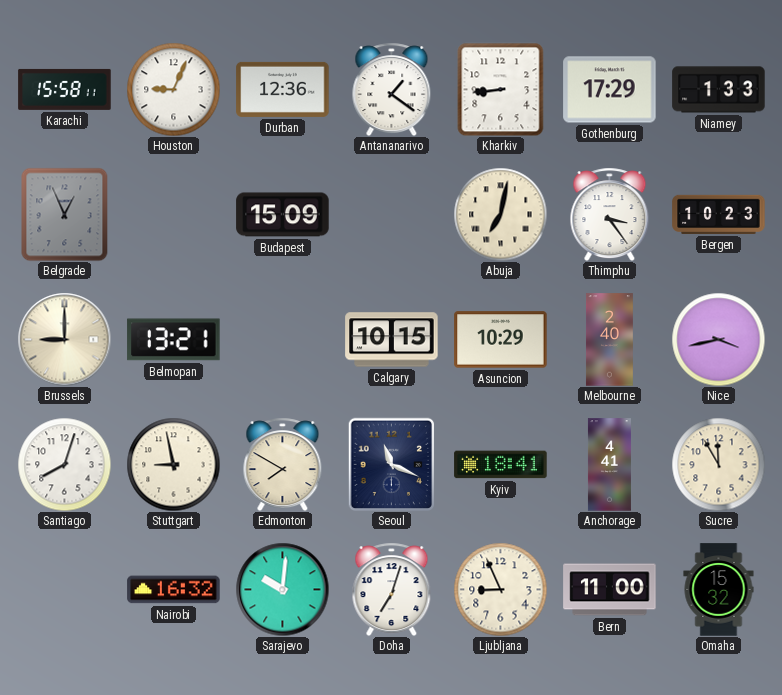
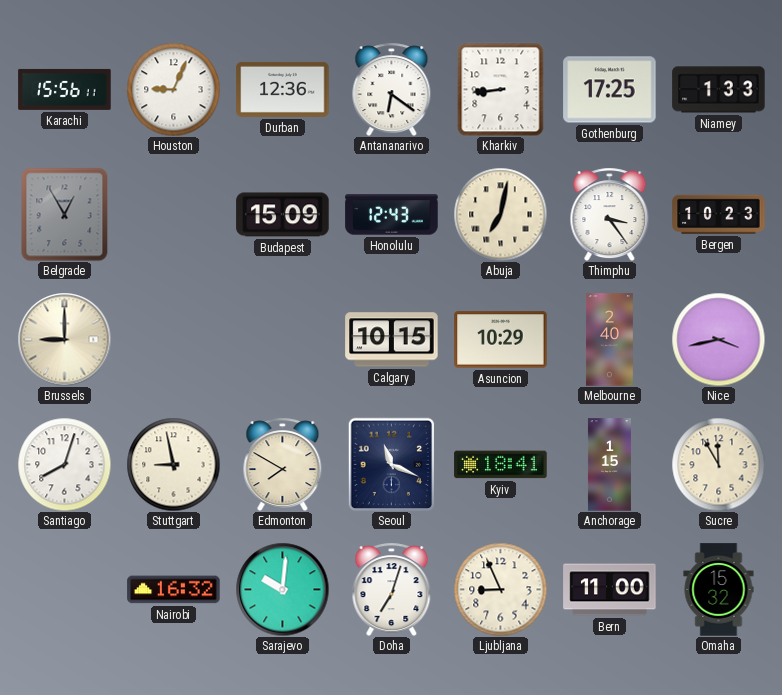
Karachi: 15:58 -> 15:56 (65, 89)
Antananarivo: 1:21 -> 6:21 (392, 89)
Gothenburg: 17:29 -> 17:25 (610, 90)
Belgrade: 12:56 -> 12:55 (65, 214)
Honolulu: none -> 12:43 (392, 215)
Belmopan: 13:21 -> none (174, 340)
Anchorage: 4:41 -> 1:15 (609, 465)
